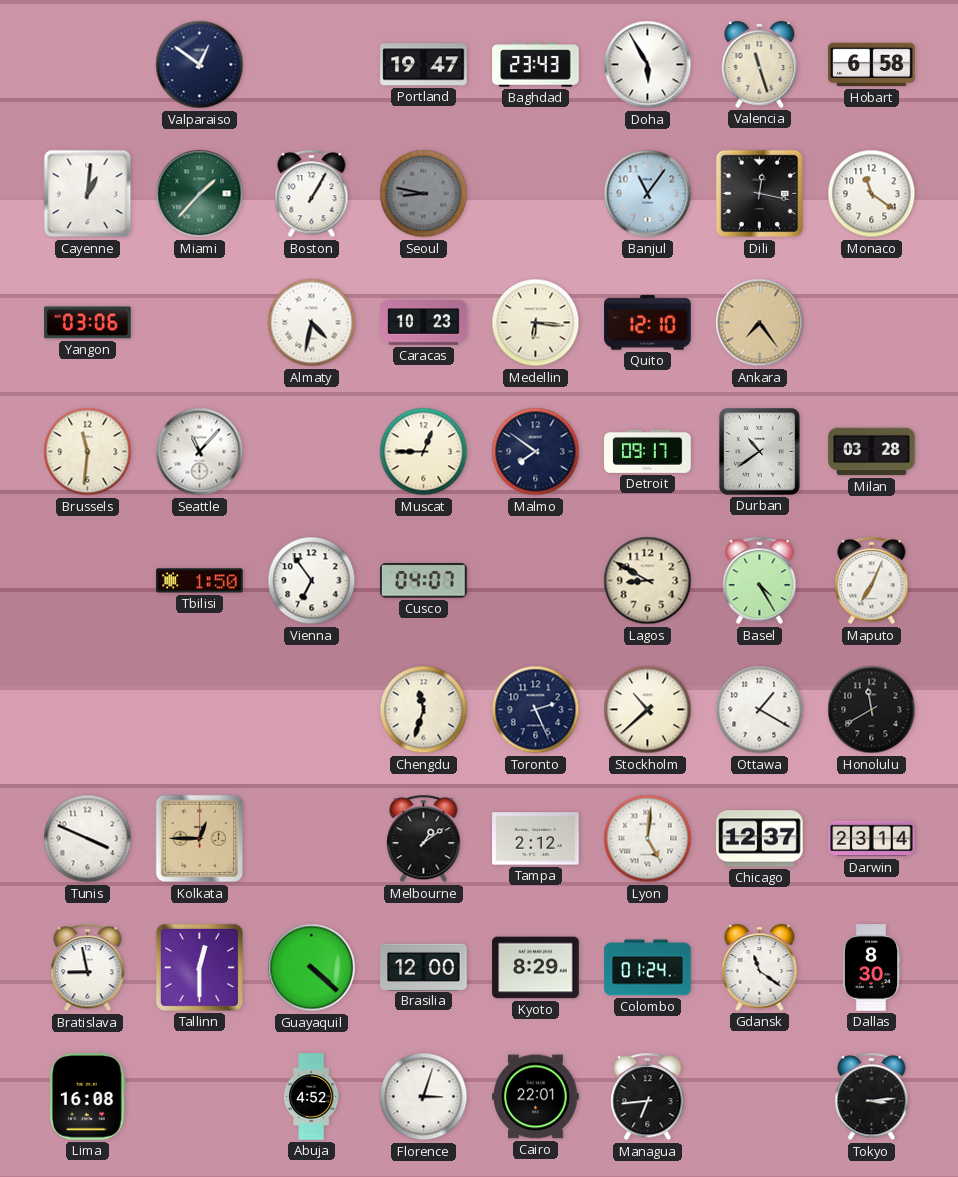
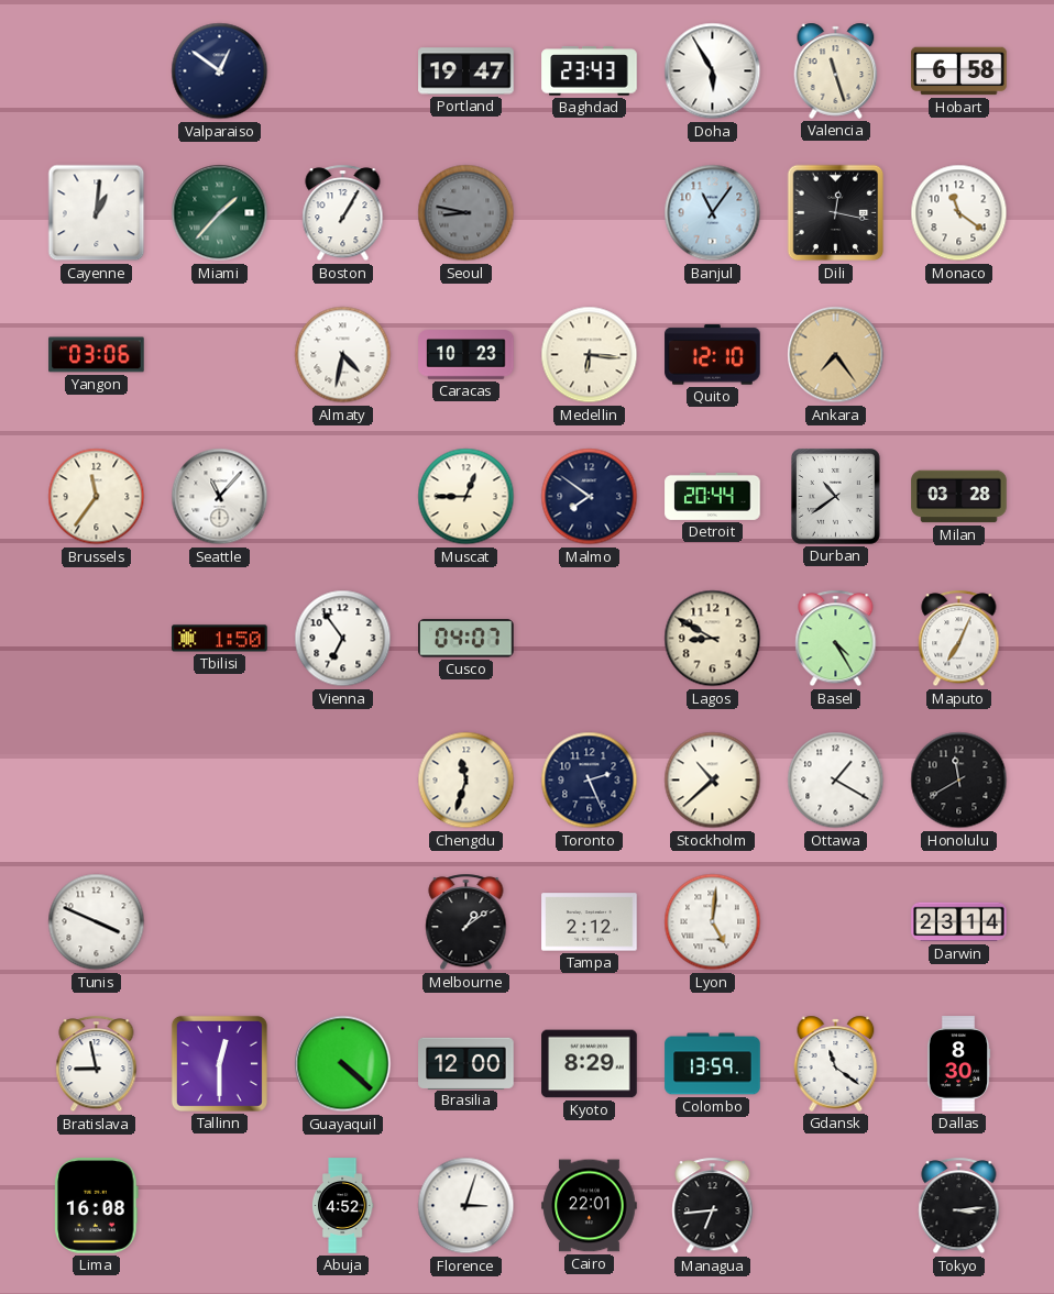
Brussels: 11:31 -> 11:36 (97, 497)
Detroit: 09:17 -> 20:44 (713, 496)
Kolkata: 12:45 -> none (200, 839)
Chicago: 12:37 -> none (760, 839)
Colombo: 01:24 -> 13:59 (713, 1064)
